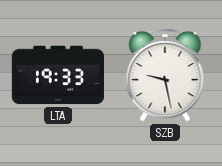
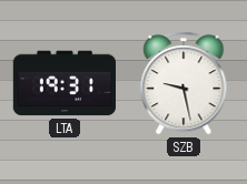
LTA: 19:33 -> 19:31 (63, 83)
